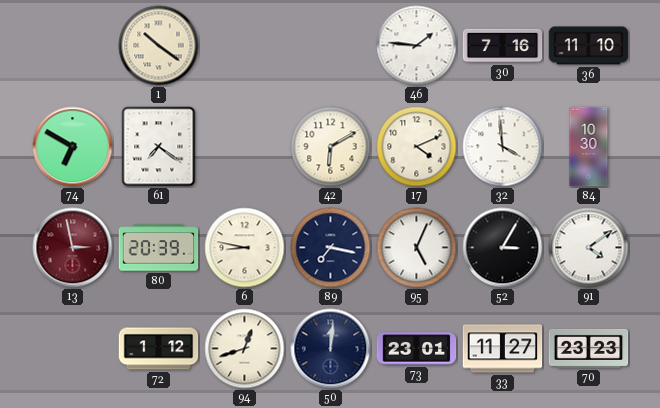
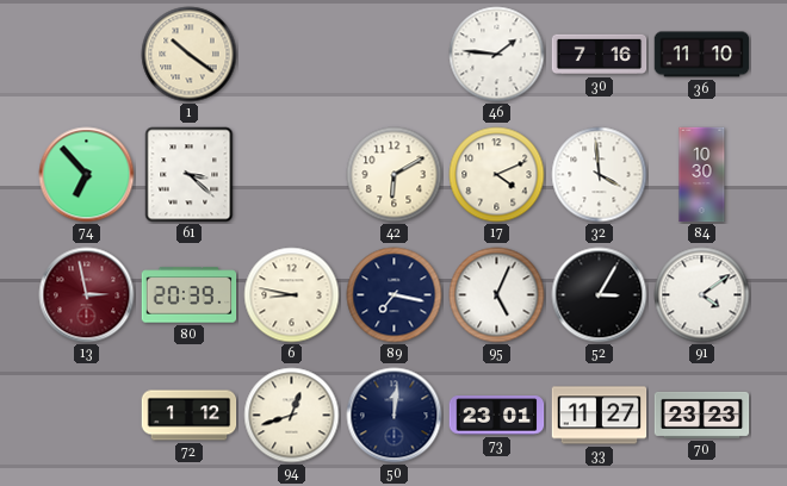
74: 6:50 -> 6:53 (87, 175)
61: 7:21 -> 3:22 (190, 175)
